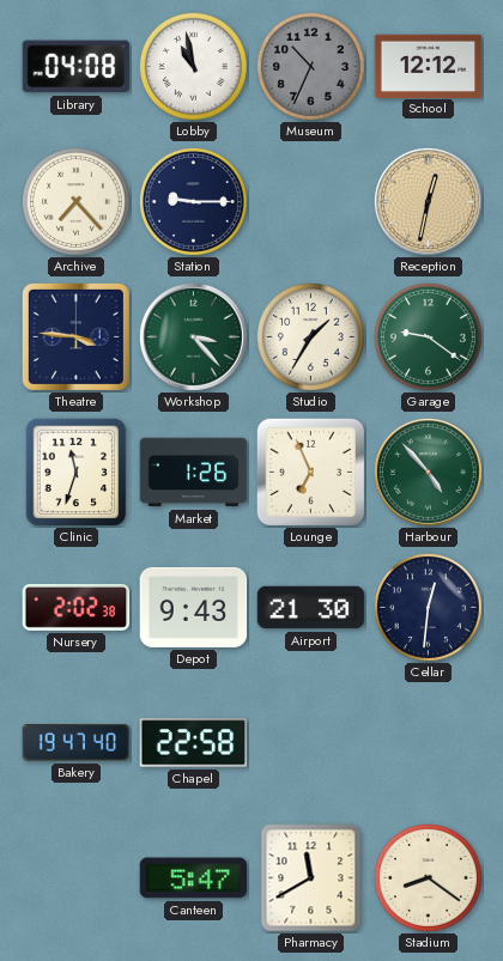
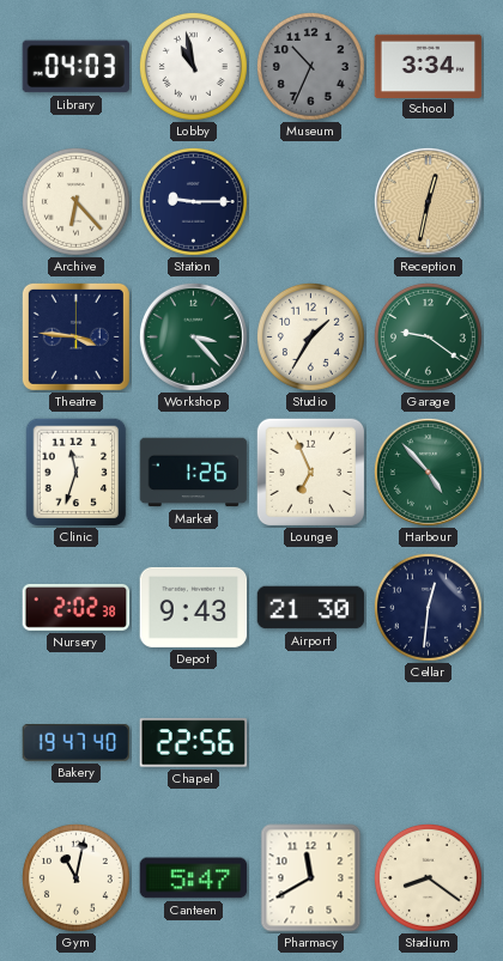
Library: 04:08 -> 04:03 (77, 67)
School: 12:12 -> 3:34 (429, 66)
Archive: 7:23 -> 6:23 (75, 201)
Chapel: 22:58 -> 22:56 (194, 743)
Gym: none -> 11:02 (75, 877)
